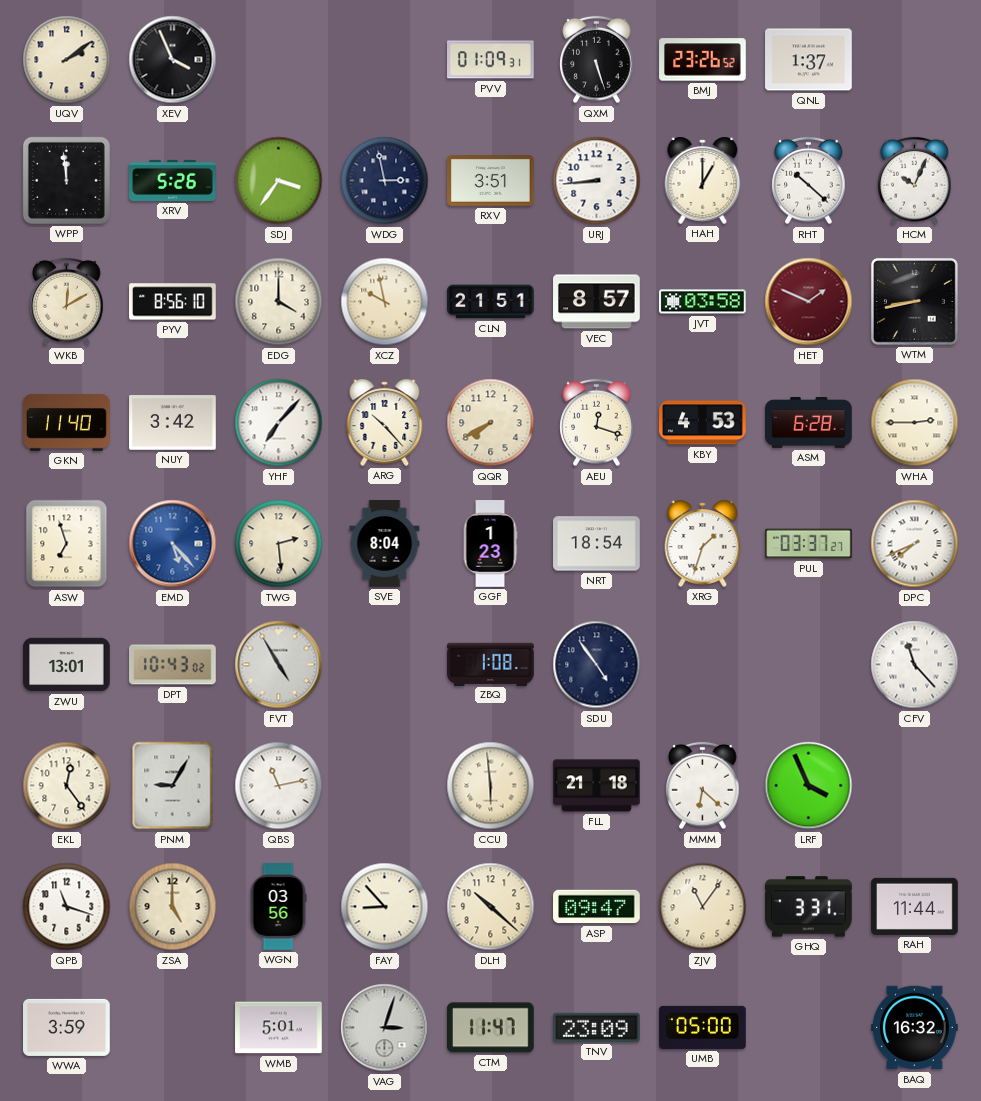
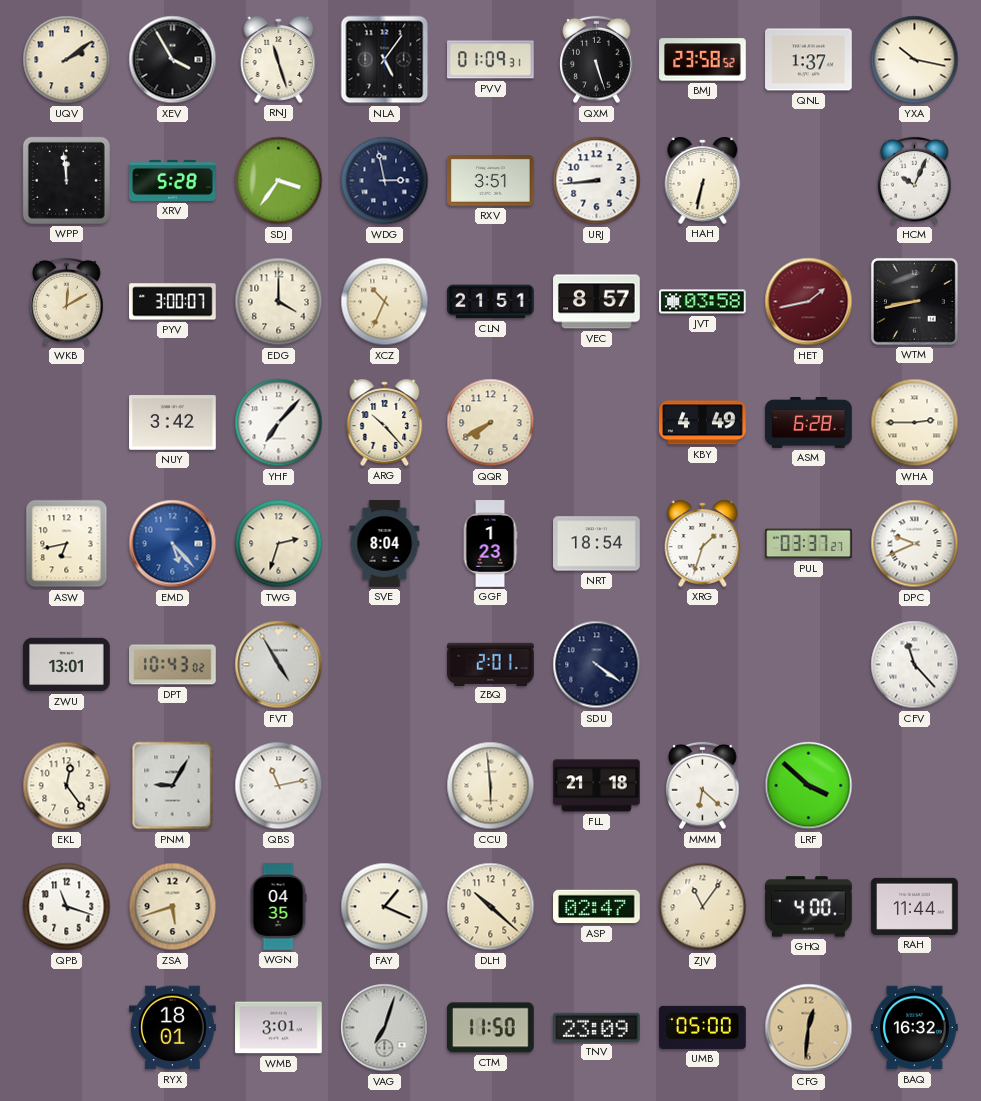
XEV: 3:56 -> 3:55 (173, 60)
RNJ: none -> 11:27 (279, 59)
NLA: none -> 5:06 (385, 60)
BMJ: 23:26 -> 23:58 (703, 60)
YXA: none -> 10:17 (915, 60)
XRV: 5:26 -> 5:28 (173, 180)
HAH: 1:00 -> 6:32 (703, 180)
RHT: 10:22 -> none (809, 181)
PYV: 8:56 -> 3:00 (173, 302)
XCZ: 9:58 -> 10:34 (385, 302)
HET: 1:49 -> 1:43 (809, 302)
GKN: 11:40 -> none (67, 423)
AEU: 12:18 -> none (597, 423)
KBY: 4:53 -> 4:49 (703, 423)
ASW: 6:57 -> 6:43 (67, 544)
TWG: 2:29 -> 2:33 (279, 544)
DPC: 7:41 -> 9:41 (915, 544)
ZBQ: 1:08 -> 2:01 (491, 664)
SDU: 4:54 -> 4:21 (597, 665)
LRF: 3:56 -> 3:52 (809, 786)
ZSA: 5:00 -> 5:42 (173, 907)
WGN: 03:56 -> 04:35 (278, 907)
FAY: 8:53 -> 1:19 (385, 907)
ASP: 09:47 -> 02:47 (597, 907)
GHQ: 3:31 -> 4:00 (809, 907)
WWA: 3:59 -> none (67, 1027)
RYX: none -> 18:01 (173, 1028)
WMB: 5:01 -> 3:01 (279, 1028)
VAG: 3:03 -> 7:03 (385, 1028)
CTM: 11:47 -> 11:50 (490, 1028)
CFG: none -> 12:31 (809, 1028)
